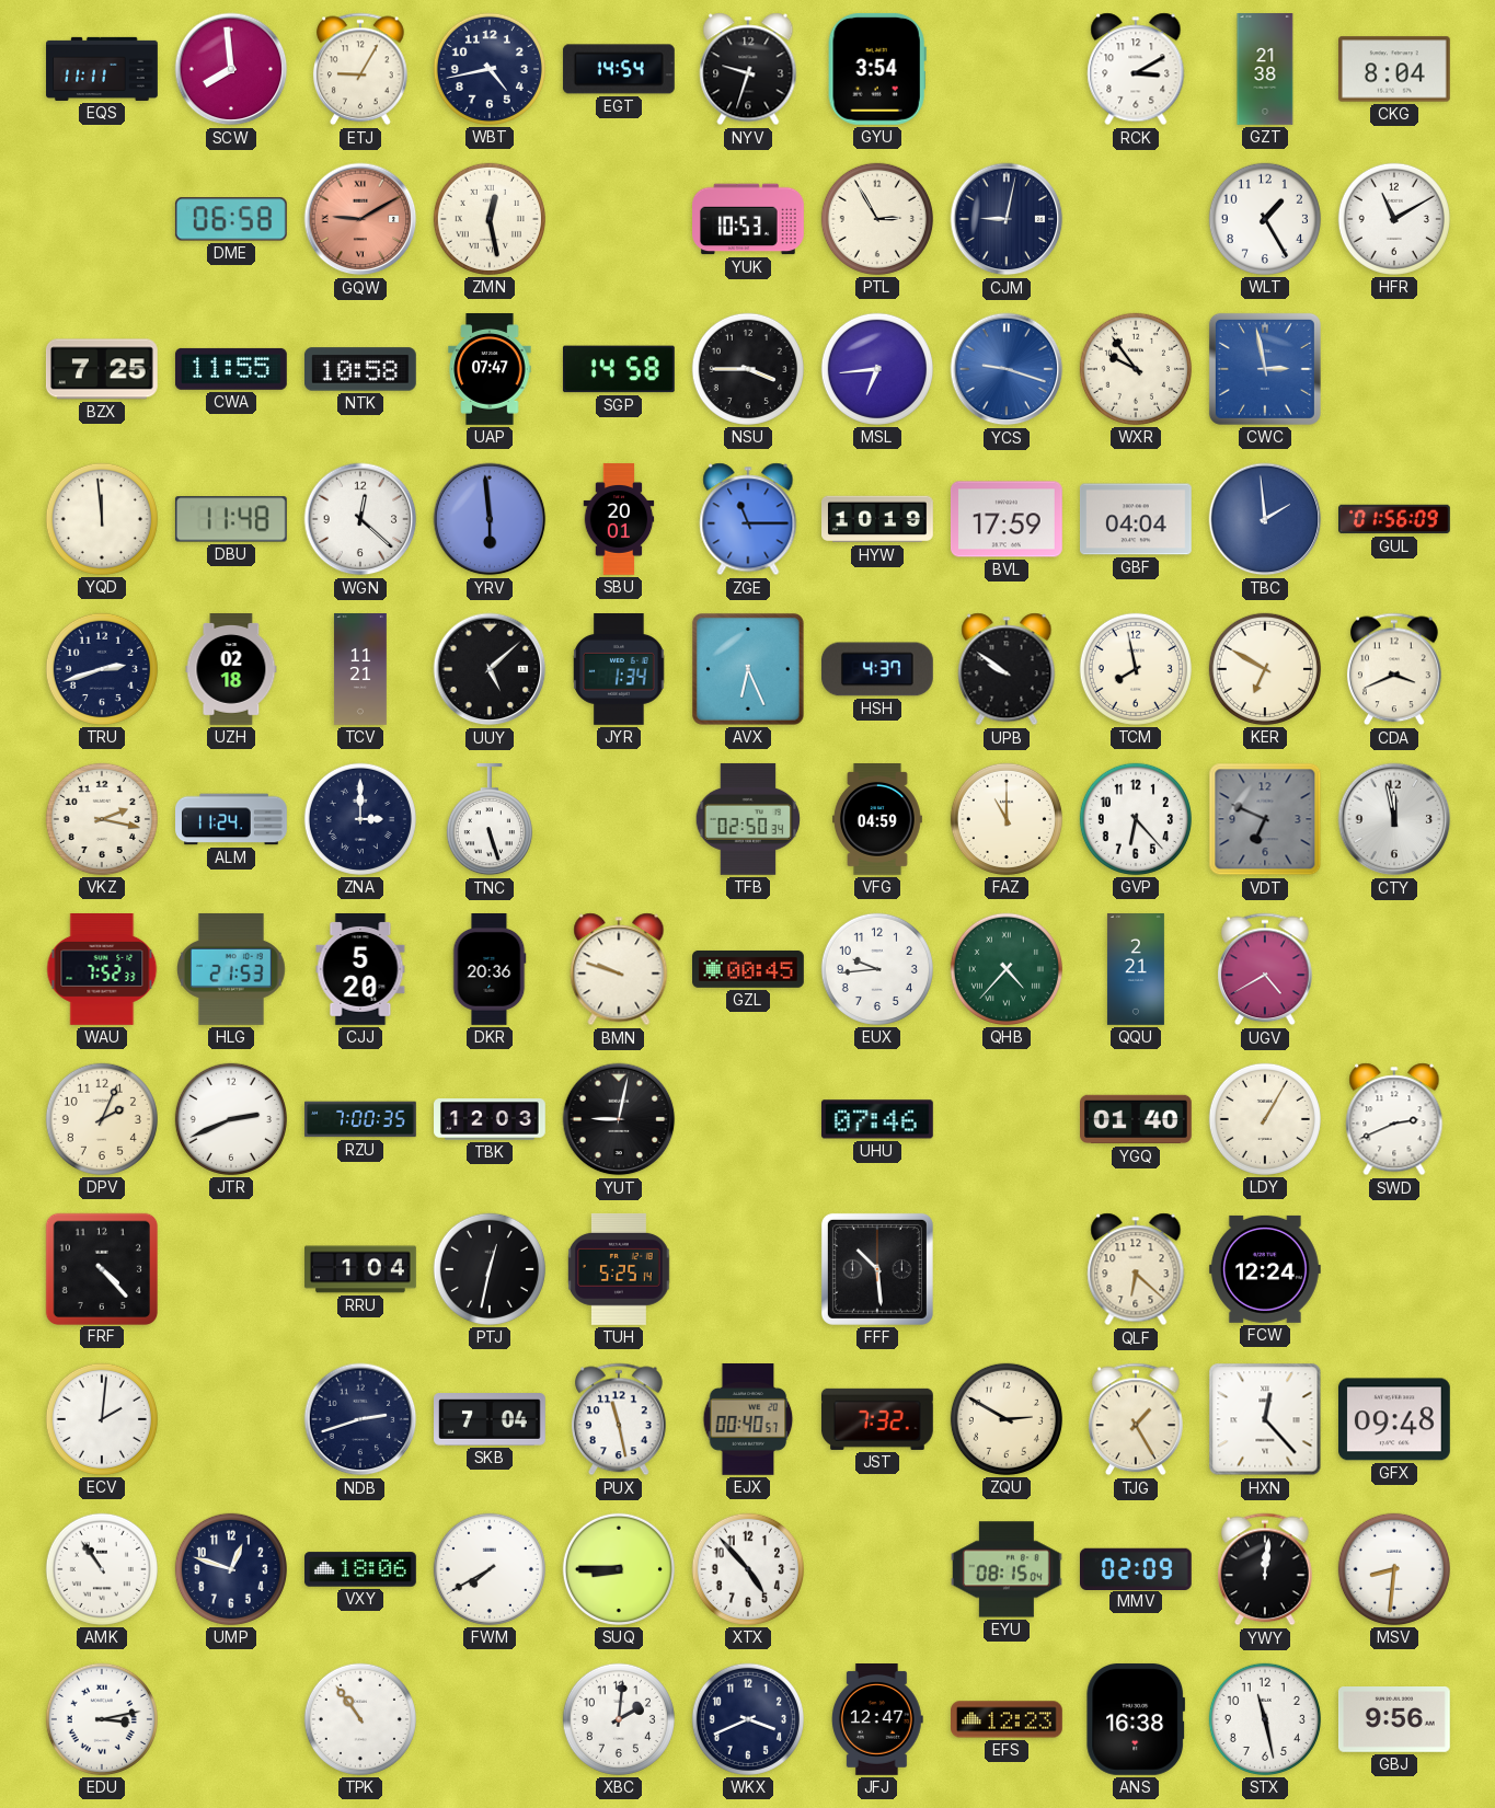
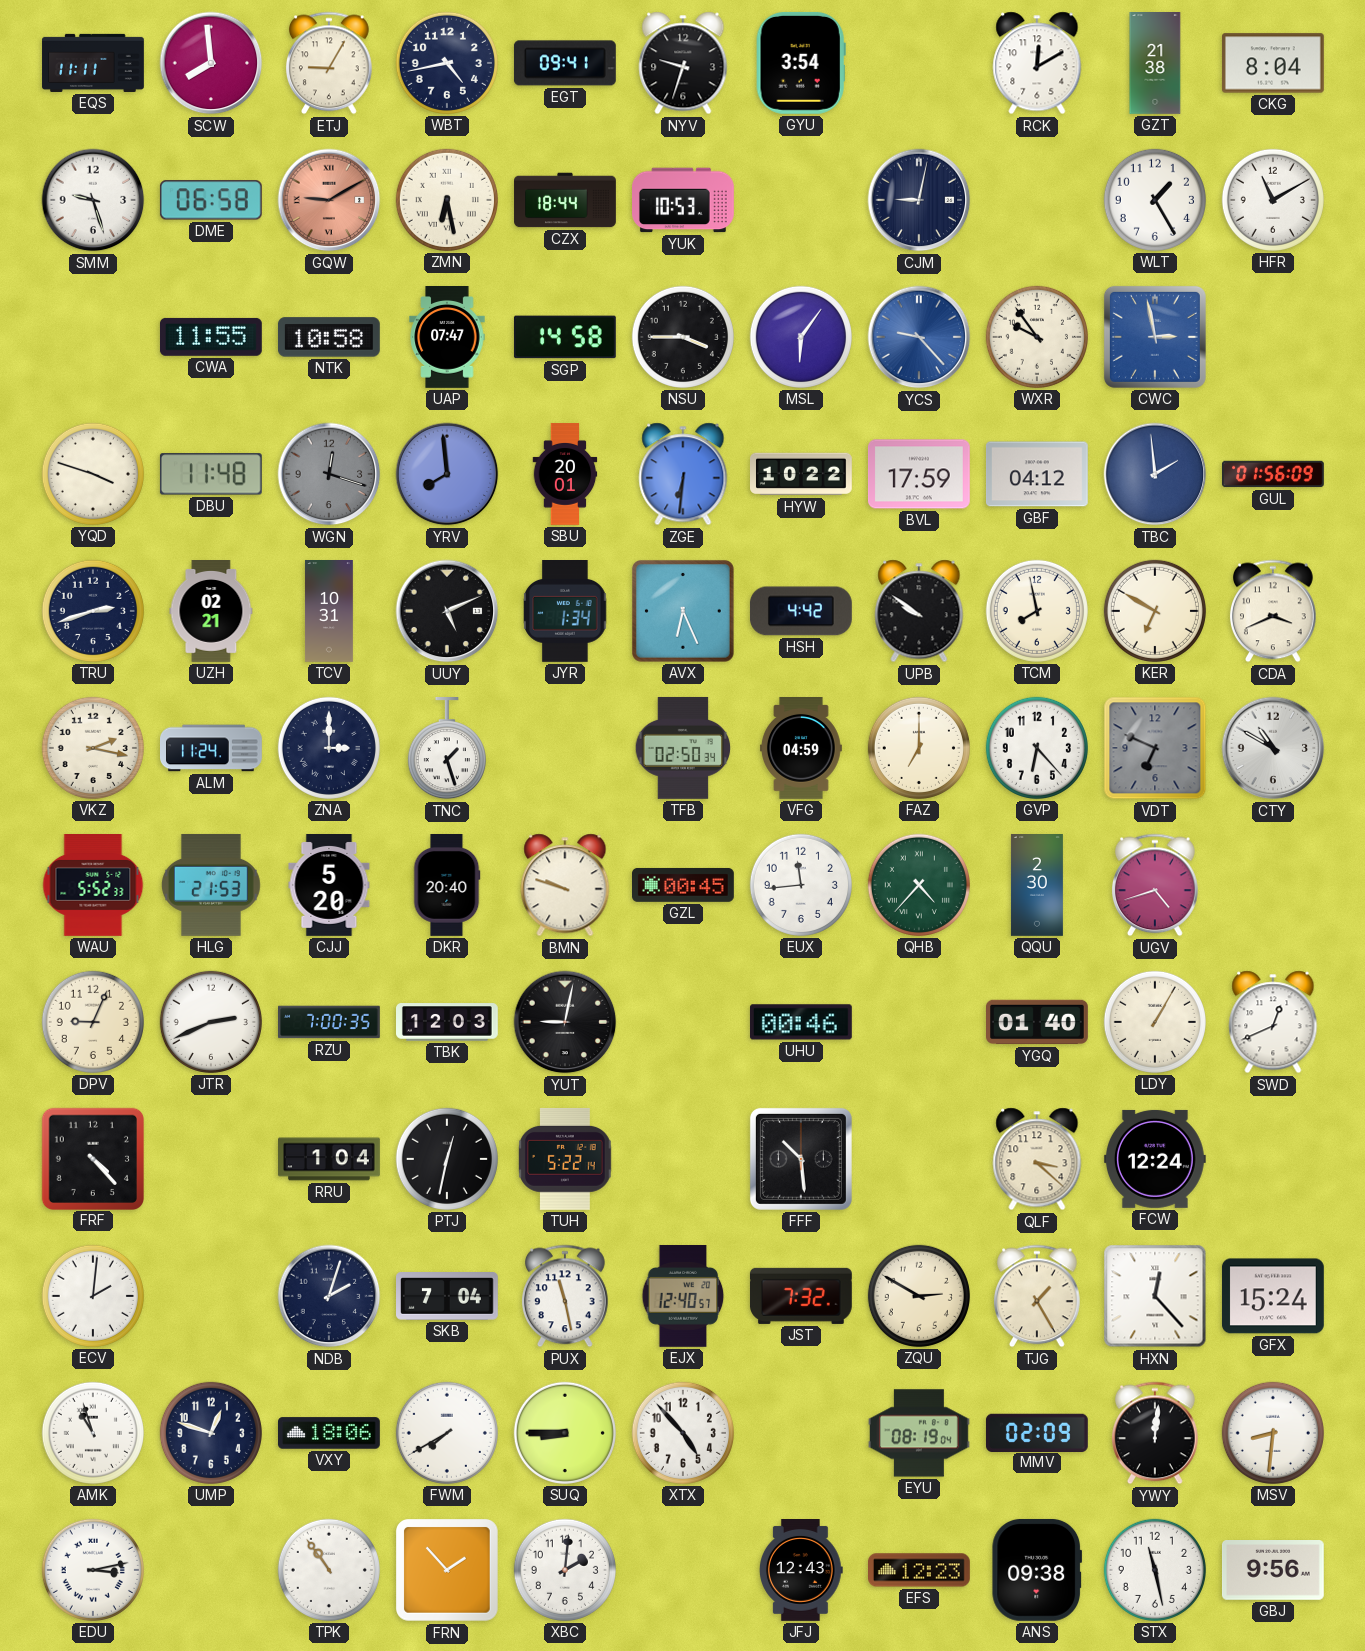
EGT: 14:54 -> 09:41 (565, 63)
RCK: 3:10 -> 12:10 (1037, 63)
SMM: none -> 9:27 (93, 200)
ZMN: 12:28 -> 6:28 (447, 200)
CZX: none -> 18:44 (565, 200)
PTL: 2:55 -> none (877, 219)
BZX: 7:25 -> none (102, 369)
MSL: 6:44 -> 6:06 (801, 337)
YCS: 9:18 -> 9:23 (919, 337)
YQD: 11:59 -> 3:48 (93, 474)
WGN: 12:22 -> 12:18 (329, 474)
WGN dial: white -> grey (329, 474)
YRV: 5:59 -> 7:59 (447, 474)
ZGE: 11:15 -> 6:31 (683, 474)
HYW: 10:19 -> 10:22 (802, 474)
GBF: 04:04 -> 04:12 (1037, 474)
UZH: 02:18 -> 02:21 (211, 612)
TCV: 11:21 -> 10:31 (329, 611)
UUY: 5:08 -> 5:11 (447, 611)
HSH: 4:37 -> 4:42 (801, 611)
TNC: 5:27 -> 1:27 (447, 749)
FAZ: 11:00 -> 7:00 (919, 748)
CTY: 11:58 -> 10:50 (1273, 748)
WAU: 7:52 -> 5:52 (93, 886)
DKR: 20:36 -> 20:40 (447, 886)
EUX: 9:44 -> 11:44 (801, 885)
QQU: 2:21 -> 2:30 (1037, 886)
UGV: 4:40 -> 4:42 (1155, 885)
DPV: 2:04 -> 9:04 (93, 1022)
UHU: 07:46 -> 00:46 (801, 1022)
SWD: 2:41 -> 12:41 (1273, 1022)
TUH: 5:25 -> 5:22 (566, 1159)
QLF: 6:22 -> 3:22 (1037, 1159)
NDB: 2:42 -> 2:03 (329, 1296)
EJX: 00:40 -> 12:40 (683, 1297)
GFX: 09:48 -> 15:24 (1273, 1296)
AMK: 10:54 -> 10:57 (93, 1433)
EYU: 08:15 -> 08:19 (919, 1433)
FRN: none -> 1:53 (448, 1571)
WKX: 3:41 -> none (748, 1719)
JFJ: 12:47 -> 12:43 (801, 1571)
ANS: 16:38 -> 09:38 (1037, 1570)
